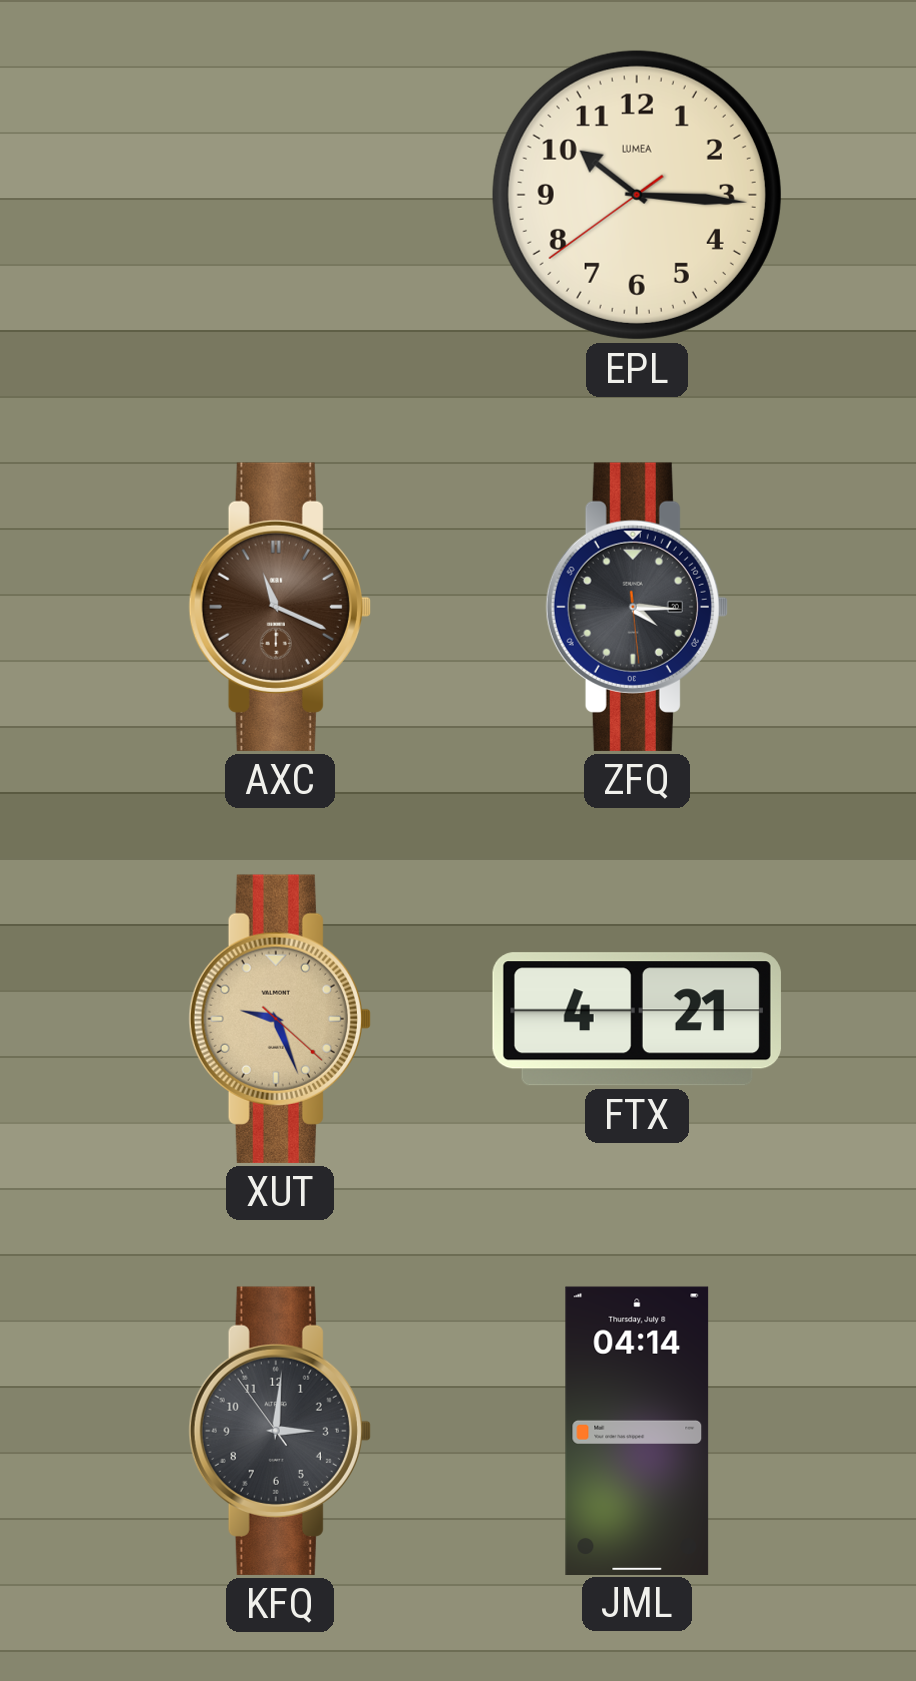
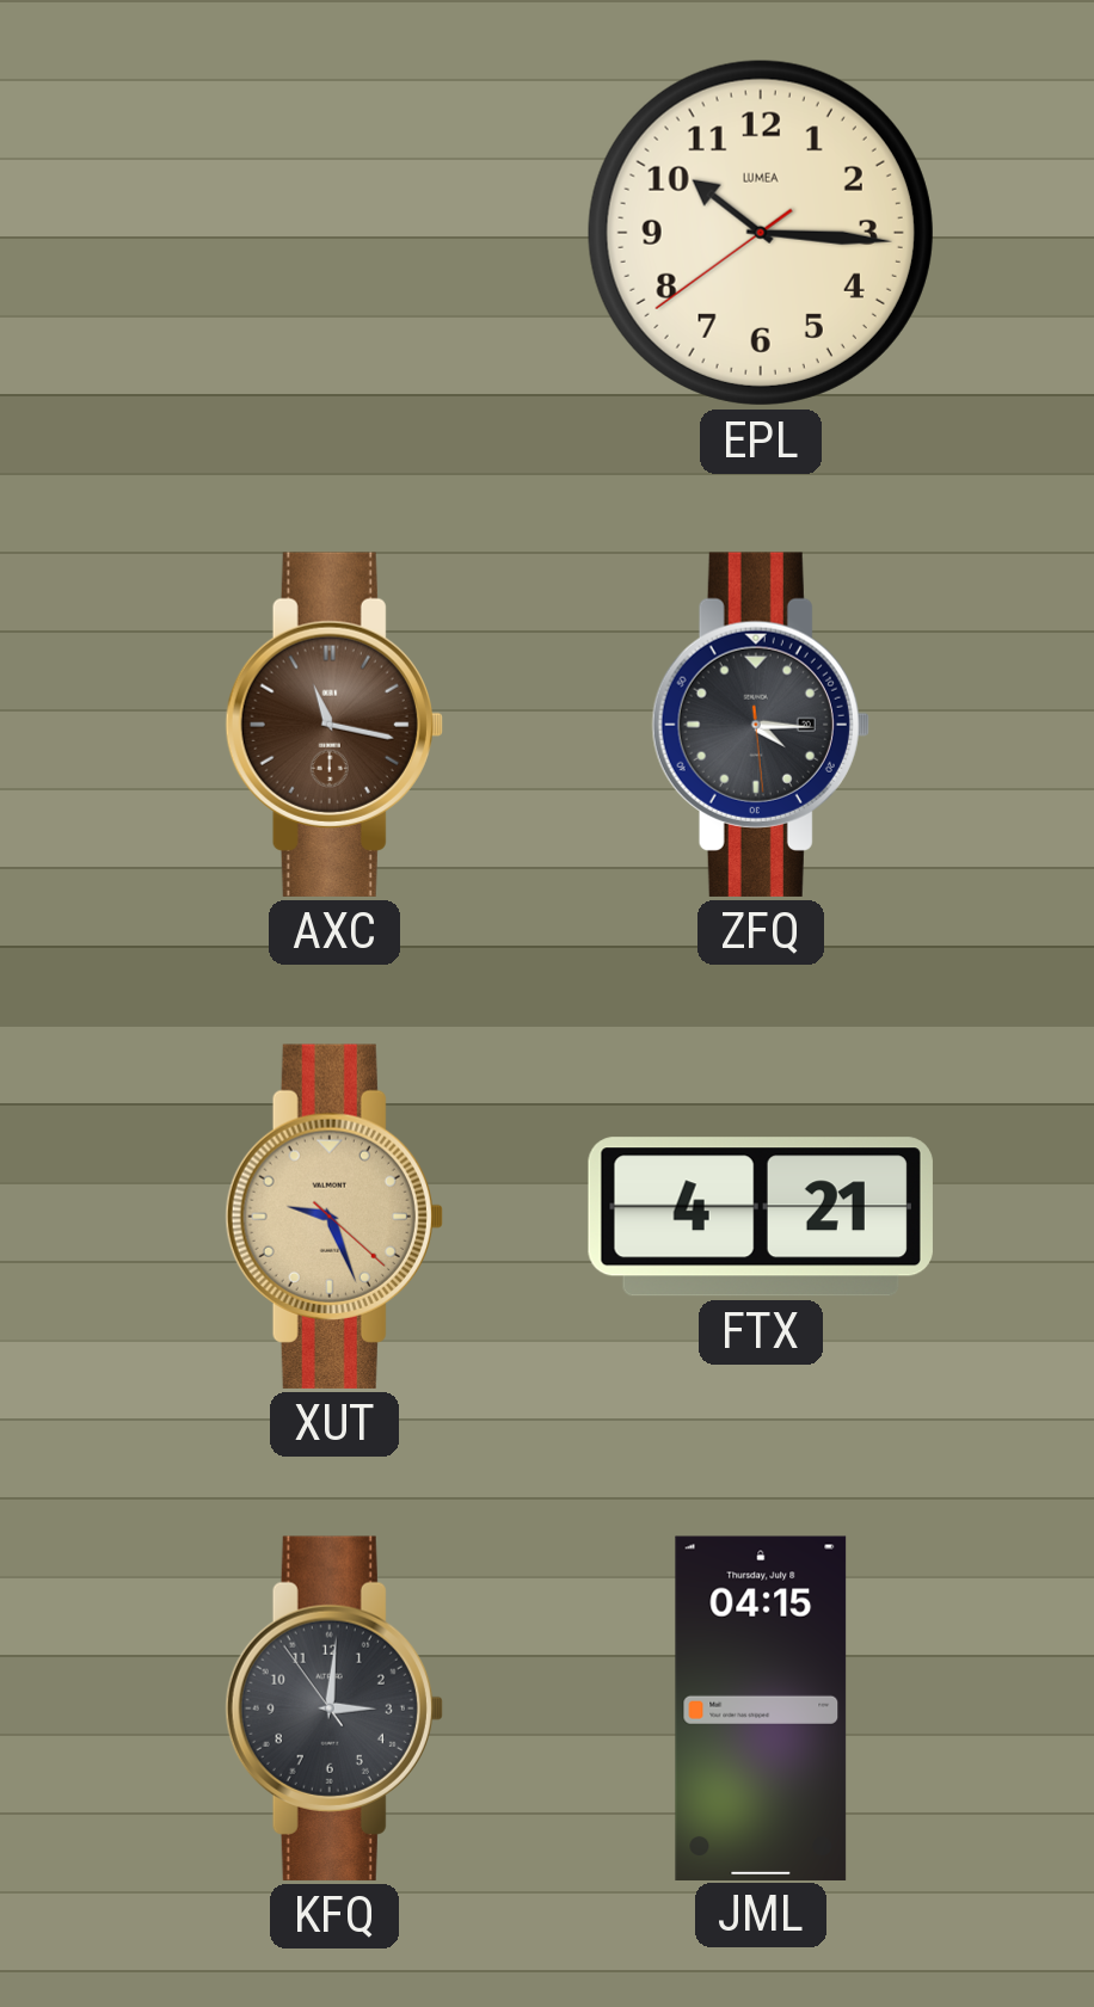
AXC: 11:19 -> 11:17 (334, 725)
JML: 04:14 -> 04:15 (761, 1707)
